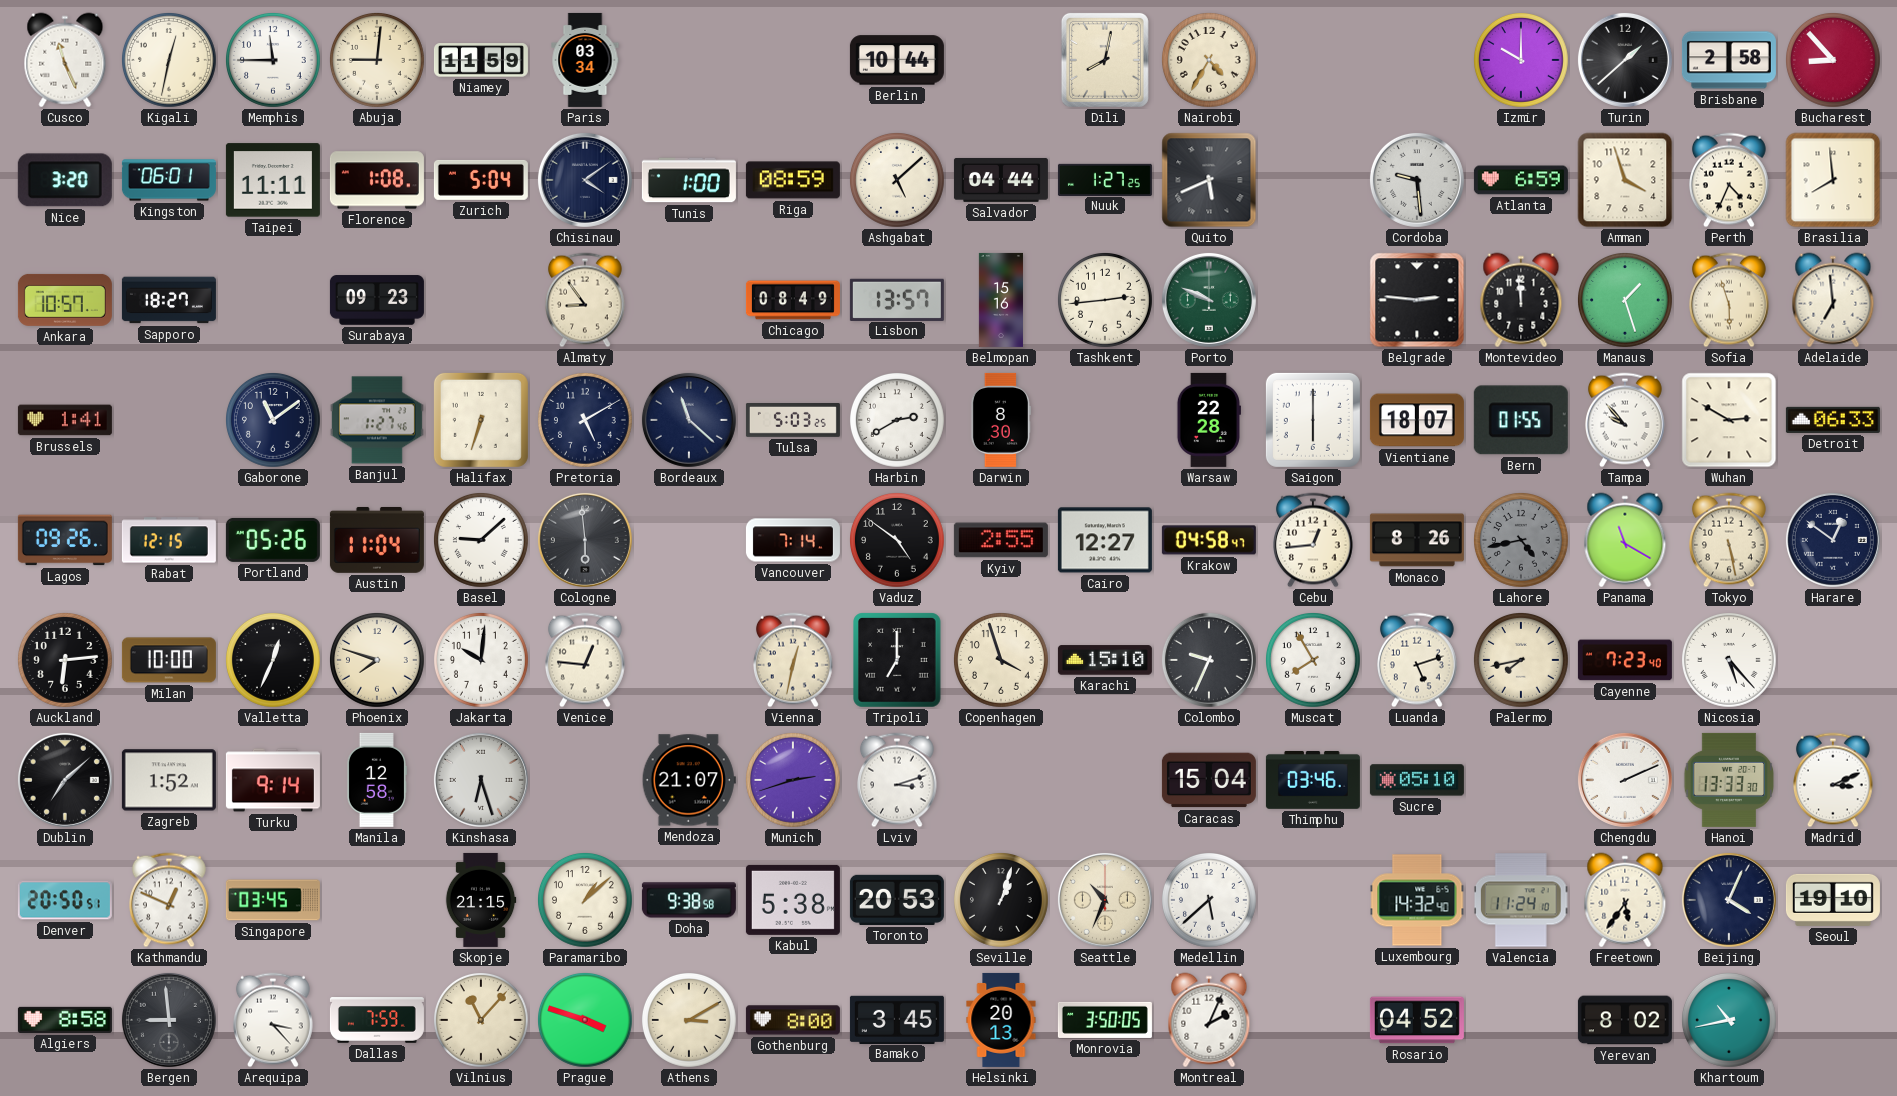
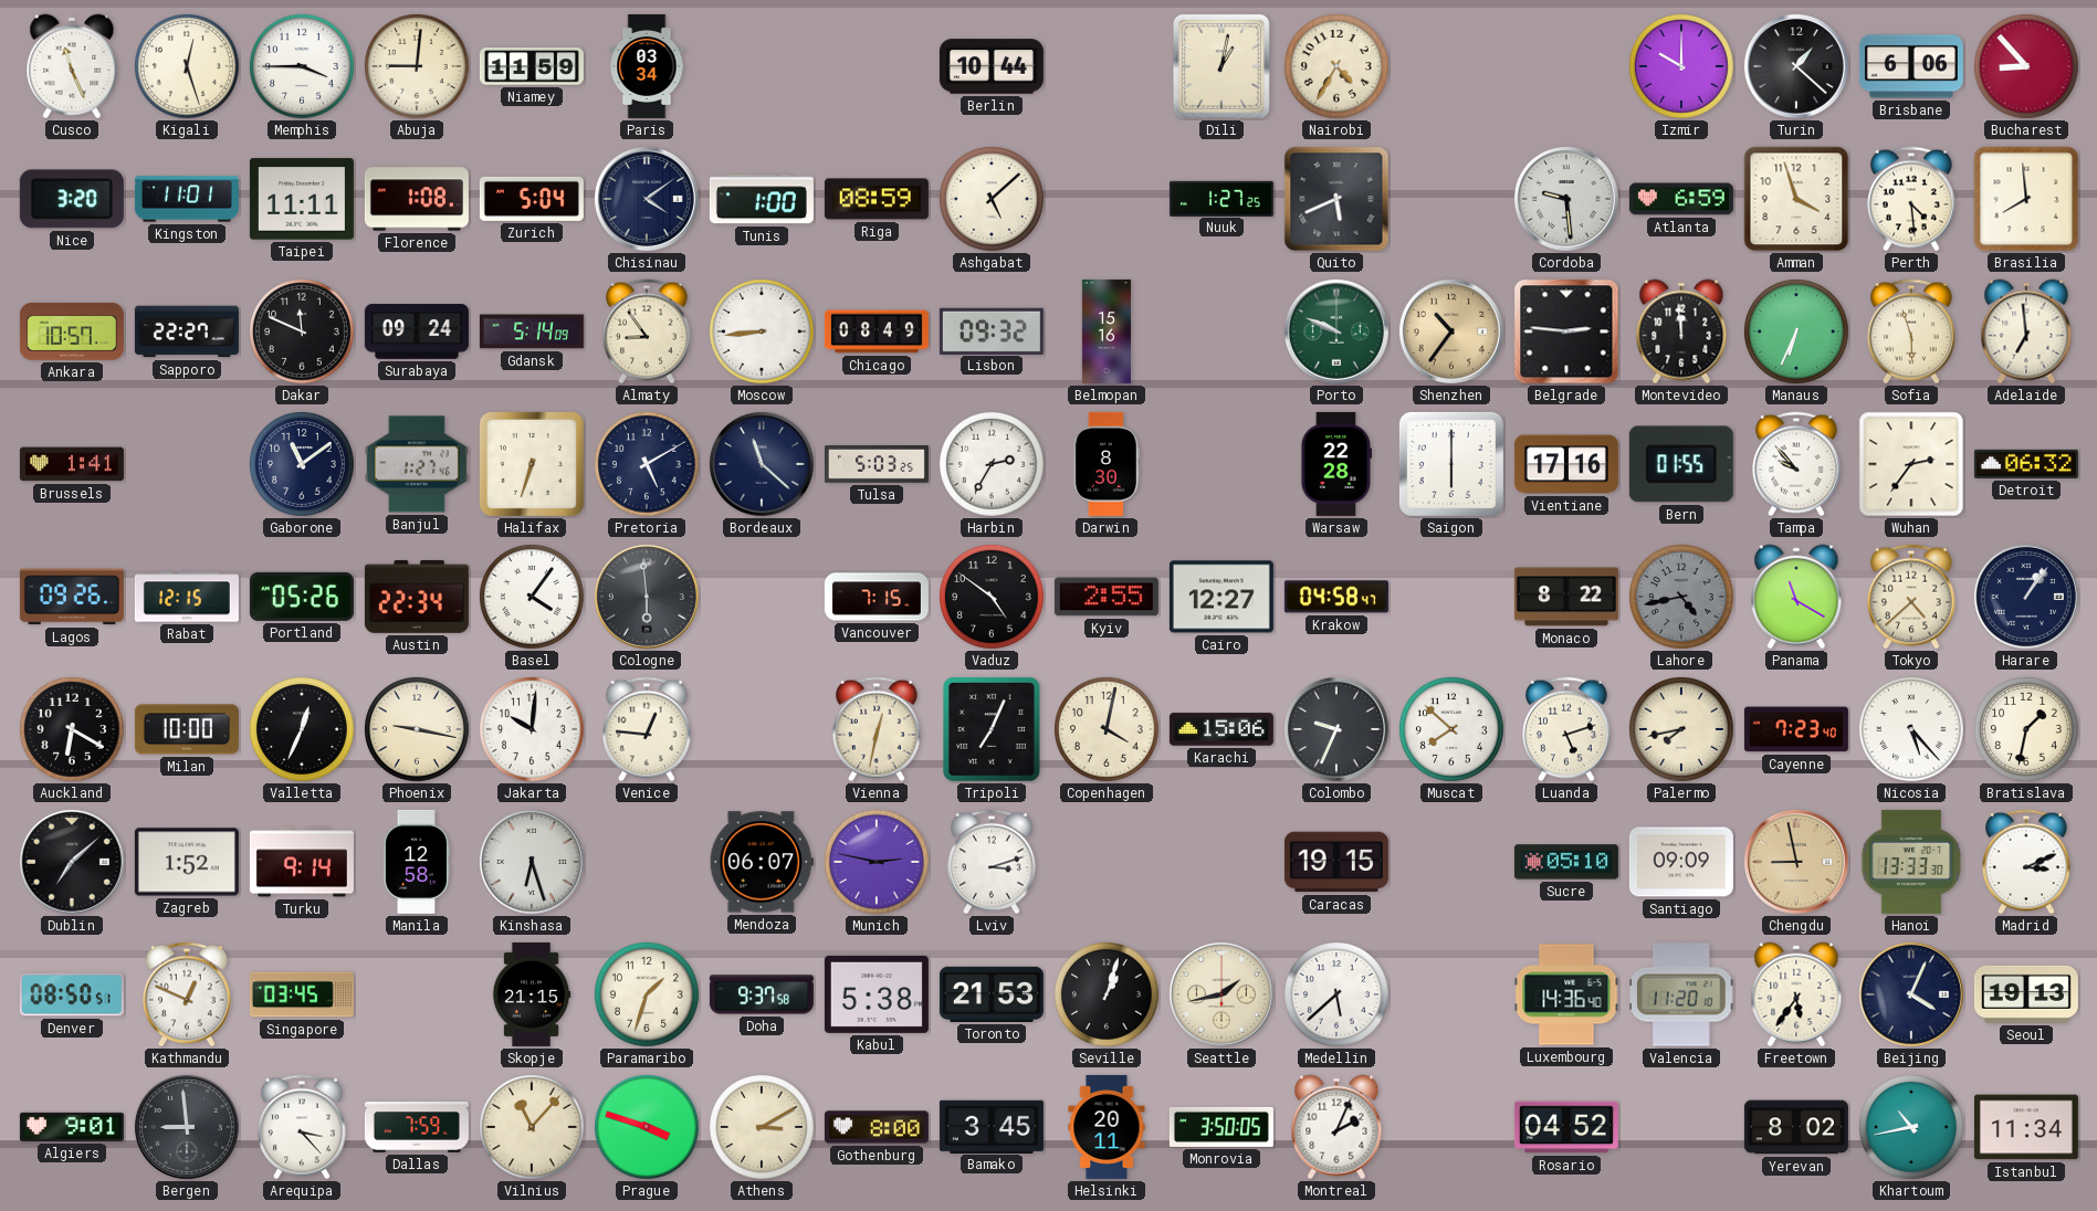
Kigali: 12:32 -> 12:27 (188, 67)
Memphis: 11:45 -> 3:45 (303, 67)
Dili: 8:02 -> 1:02 (1221, 66)
Turin: 1:38 -> 1:22 (1796, 66)
Brisbane: 2:58 -> 6:06 (1911, 66)
Kingston: 06:01 -> 11:01 (187, 199)
Salvador: 04:44 -> none (1001, 180)
Perth: 4:34 -> 4:29 (1912, 199)
Sapporo: 18:27 -> 22:27 (187, 331)
Dakar: none -> 11:49 (303, 333)
Surabaya: 09:23 -> 09:24 (417, 331)
Gdansk: none -> 5:14 (532, 331)
Moscow: none -> 8:44 (763, 333)
Lisbon: 13:57 -> 09:32 (992, 330)
Tashkent: 2:44 -> none (1106, 301)
Shenzhen: none -> 10:36 (1451, 331)
Manaus: 1:27 -> 6:34 (1797, 333)
Harbin: 2:40 -> 2:35 (993, 465)
Vientiane: 18:07 -> 17:16 (1566, 464)
Wuhan: 2:50 -> 2:36 (1911, 464)
Detroit: 06:33 -> 06:32 (2026, 464)
Austin: 11:04 -> 22:34 (417, 597)
Basel: 9:08 -> 4:06 (533, 598)
Vancouver: 7:14 -> 7:15 (877, 597)
Cebu: 12:44 -> none (1314, 540)
Monaco: 8:26 -> 8:22 (1566, 597)
Tokyo: 5:28 -> 4:38 (1912, 597)
Harare: 12:51 -> 1:06 (2026, 597)
Auckland: 6:14 -> 6:20 (73, 730)
Phoenix: 7:48 -> 9:17 (418, 730)
Tripoli: 7:00 -> 7:04 (992, 729)
Copenhagen: 3:57 -> 4:02 (1108, 730)
Karachi: 15:10 -> 15:06 (1221, 729)
Muscat: 7:55 -> 7:52 (1453, 730)
Bratislava: none -> 1:32 (2027, 730)
Mendoza: 21:07 -> 06:07 (762, 862)
Munich: 2:42 -> 2:47 (878, 863)
Caracas: 15:04 -> 19:15 (1336, 862)
Thimphu: 03:46 -> none (1313, 780)
Santiago: none -> 09:09 (1681, 862)
Chengdu: 2:11 -> 8:58 (1796, 862)
Chengdu dial: white -> champagne (1796, 862)
Denver: 20:50 -> 08:50 (72, 994)
Paramaribo: 1:08 -> 1:33 (648, 996)
Doha: 9:38 -> 9:37 (762, 994)
Toronto: 20:53 -> 21:53 (992, 994)
Seattle: 10:34 -> 1:43 (1221, 994)
Luxembourg: 14:32 -> 14:36 (1566, 994)
Valencia: 11:24 -> 11:20 (1681, 994)
Seoul: 19:10 -> 19:13 (2026, 994)
Algiers: 8:58 -> 9:01 (72, 1127)
Helsinki: 20:13 -> 20:11 (1107, 1127)
Istanbul: none -> 11:34 (2026, 1127)
